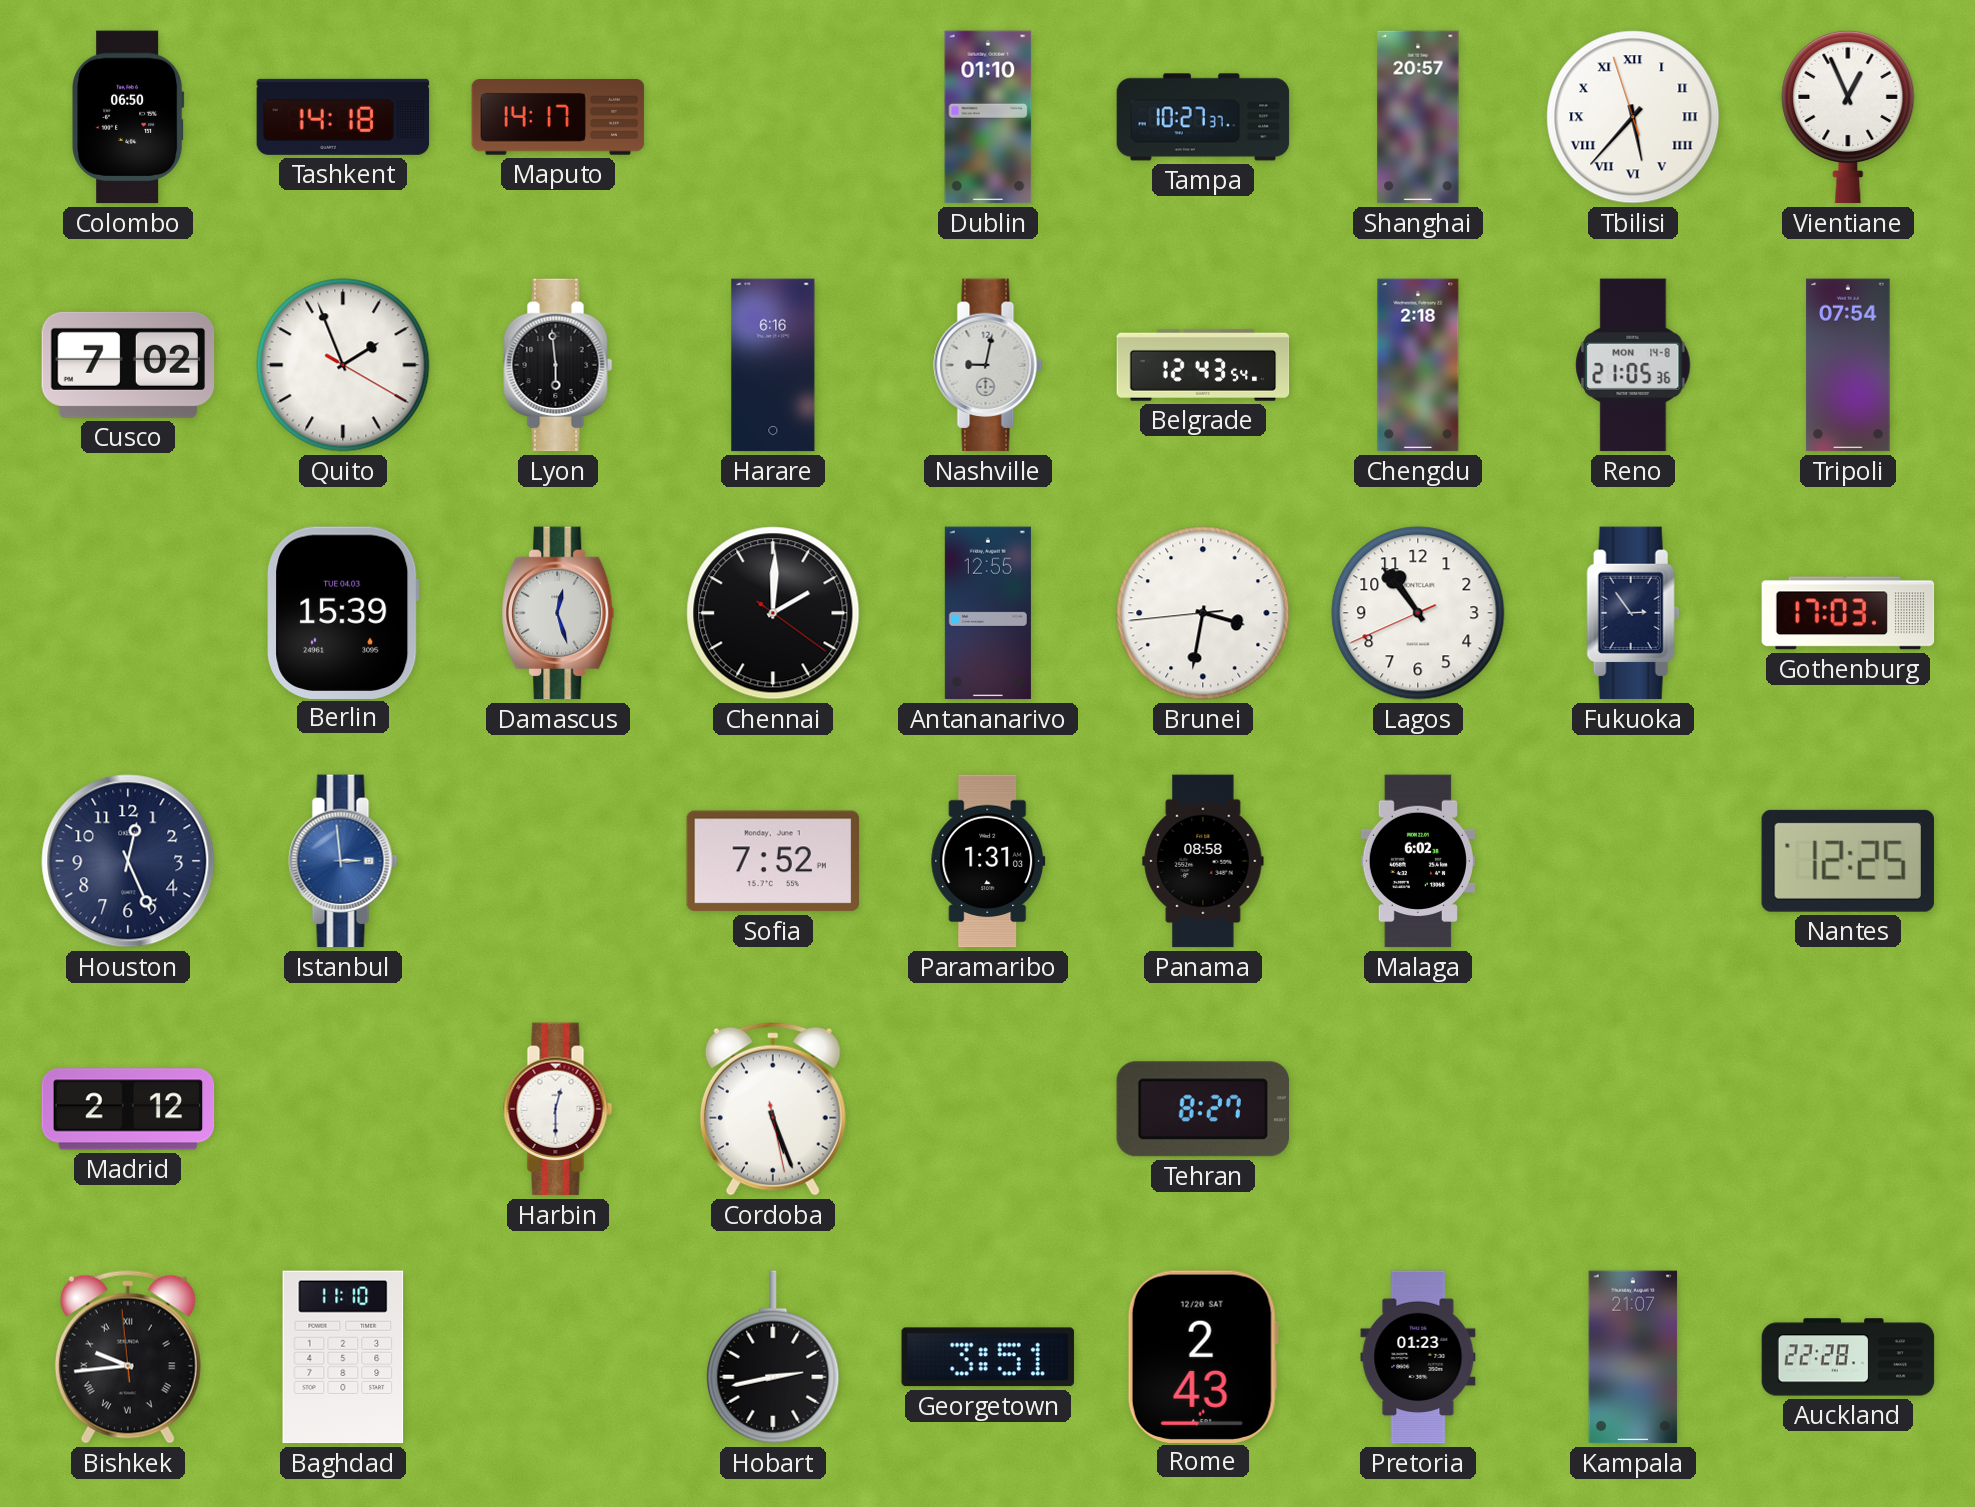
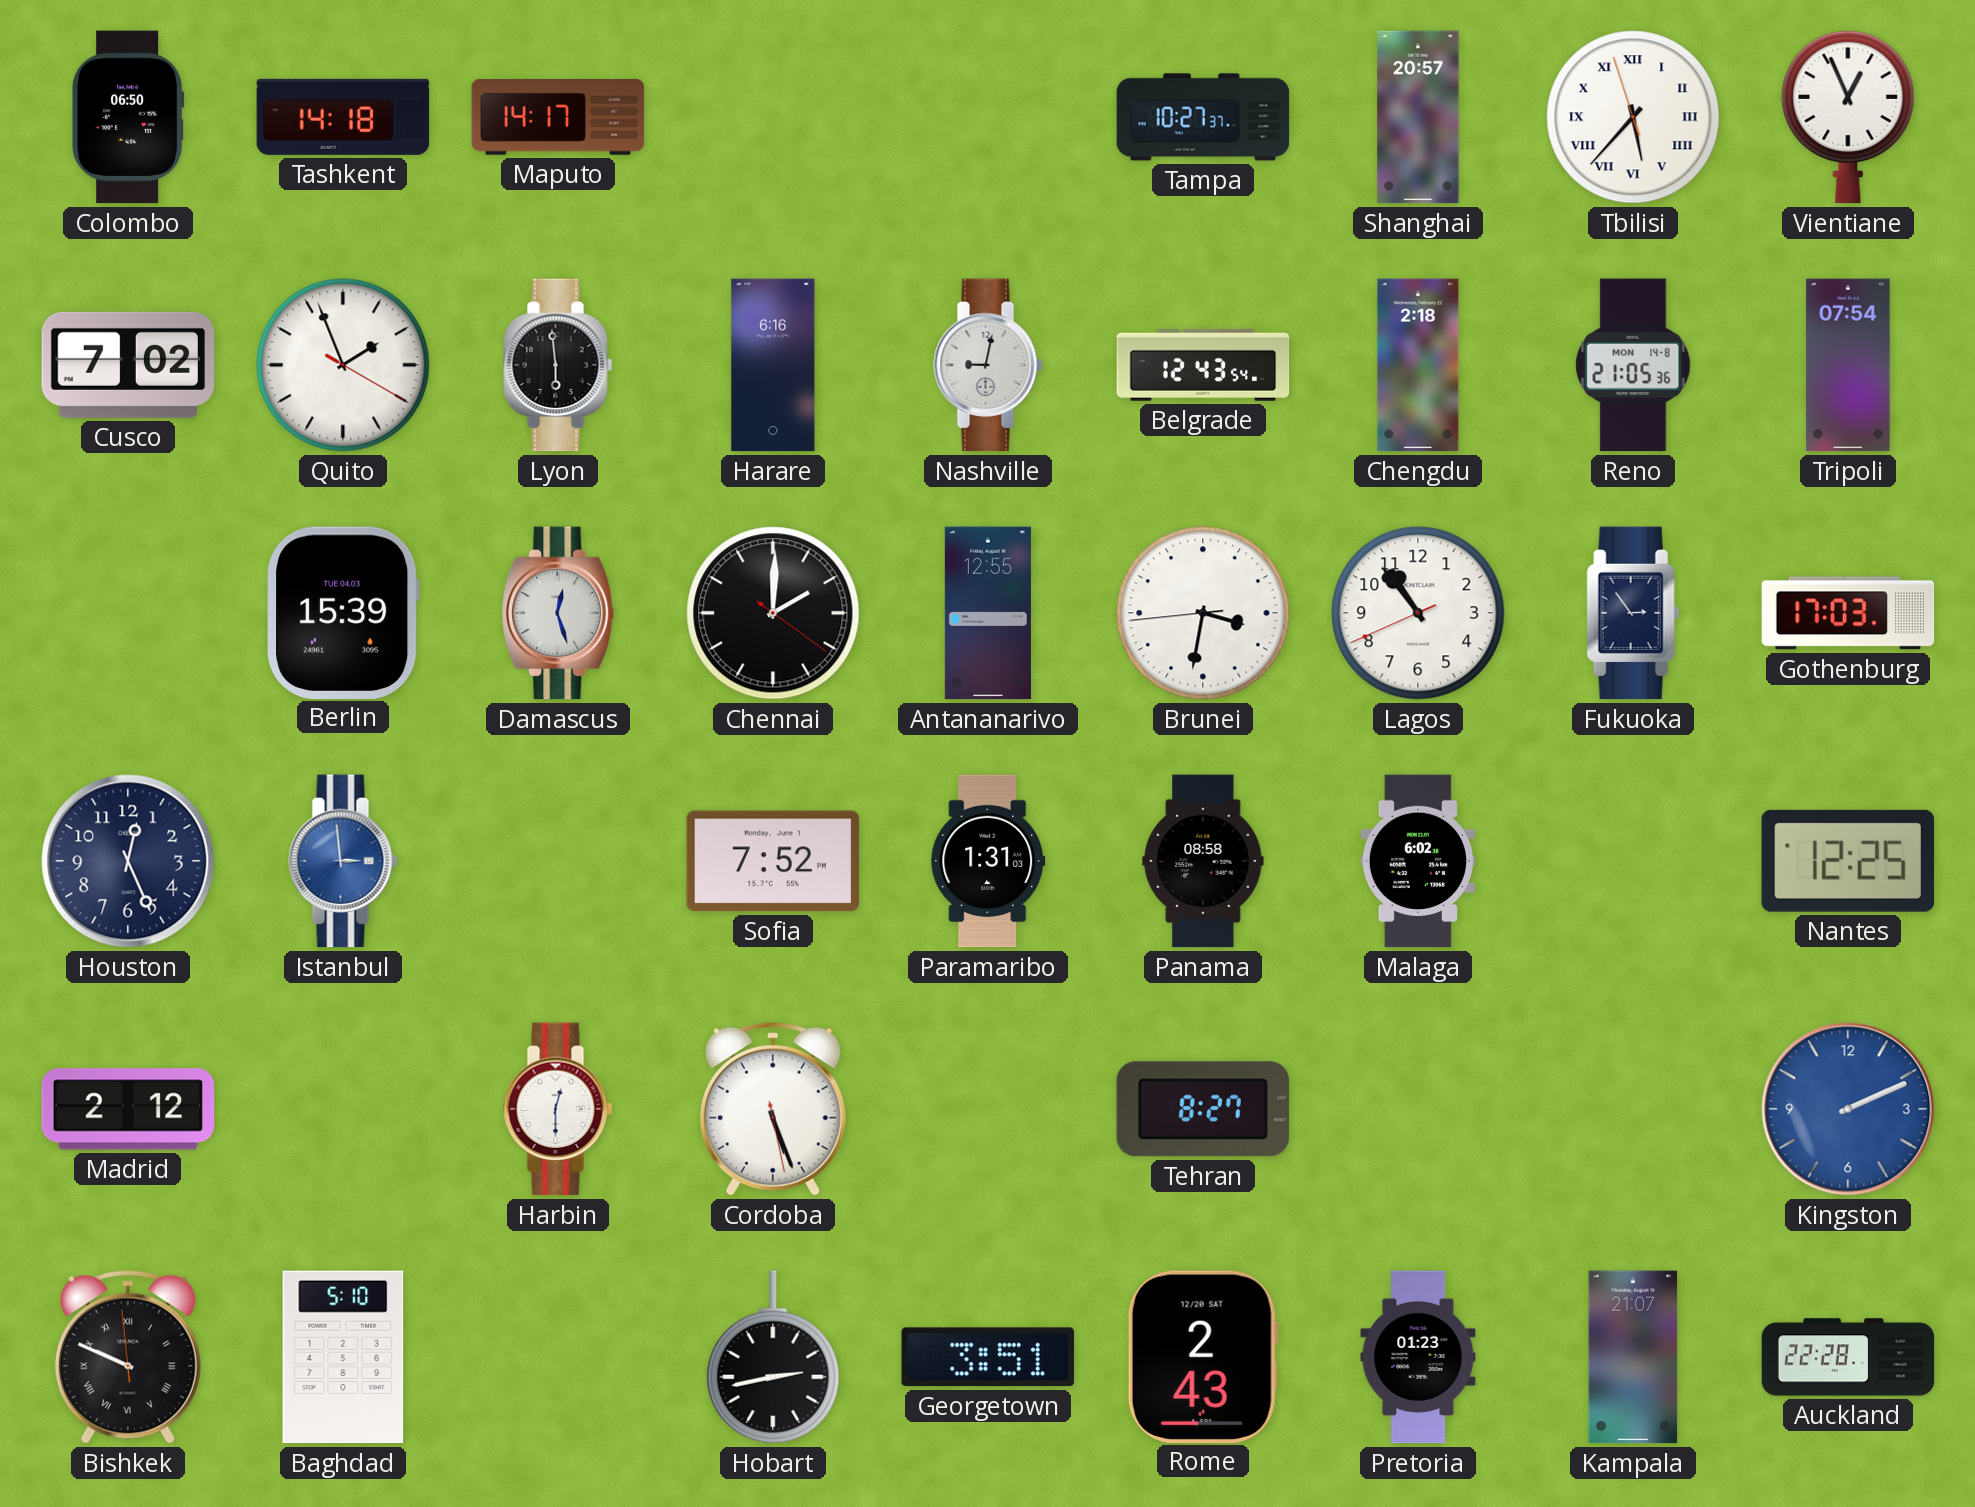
Dublin: 01:10 -> none (988, 117)
Kingston: none -> 2:11 (1848, 1109)
Bishkek: 9:43 -> 9:48 (128, 1357)
Baghdad: 11:10 -> 5:10 (343, 1357)
